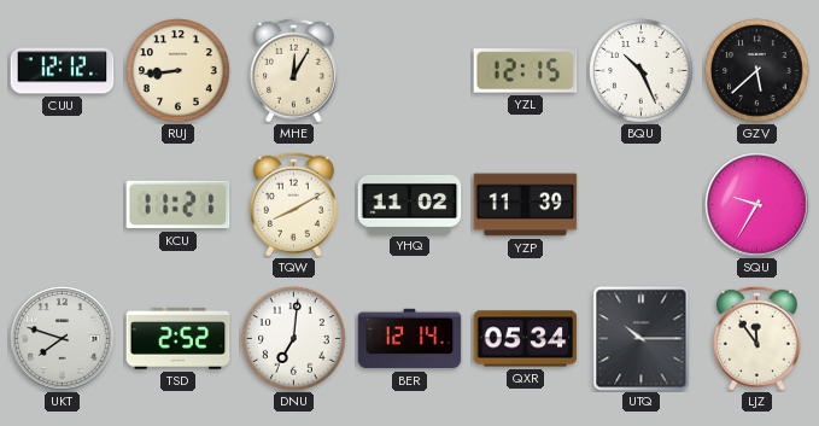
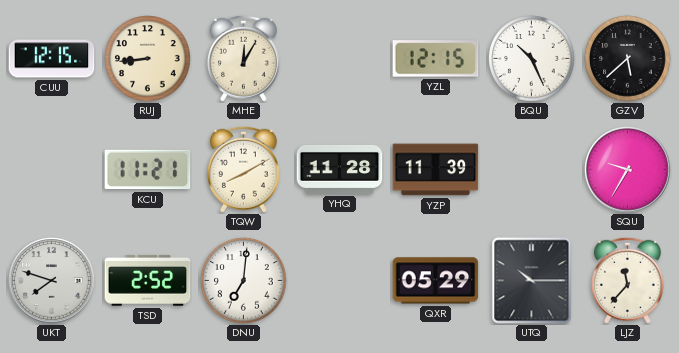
CUU: 12:12 -> 12:15 (52, 59)
YHQ: 11:02 -> 11:28 (340, 169)
BER: 12:14 -> none (410, 339)
QXR: 05:34 -> 05:29 (436, 281)
LJZ: 11:54 -> 11:37 (627, 280)
